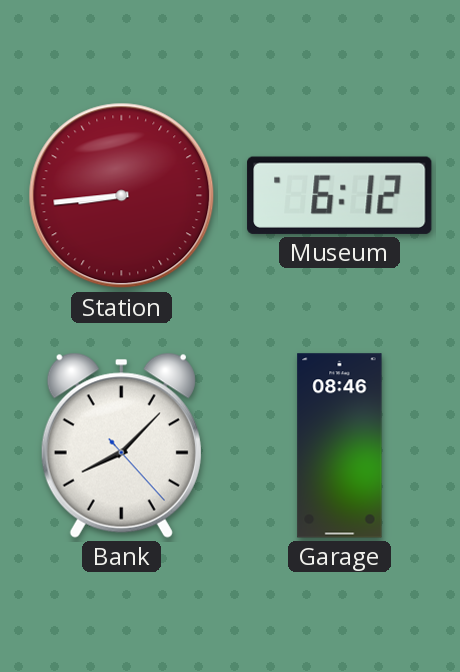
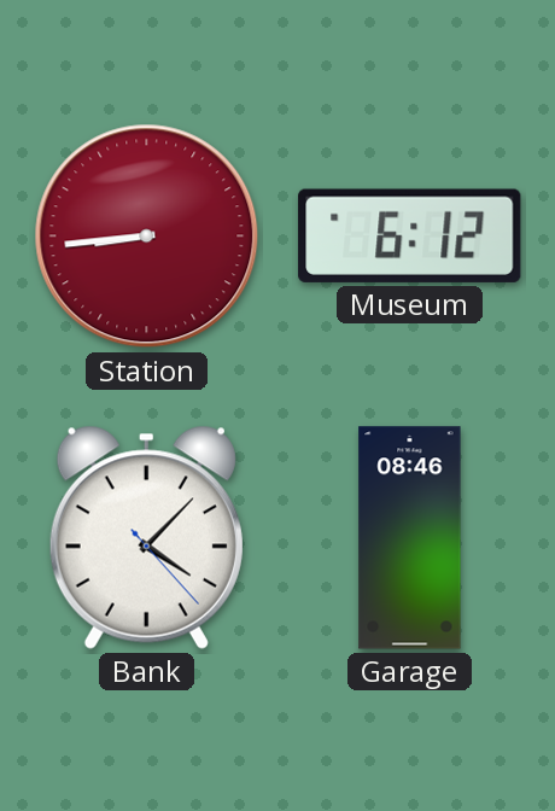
Bank: 8:07 -> 4:07 (146, 537)
